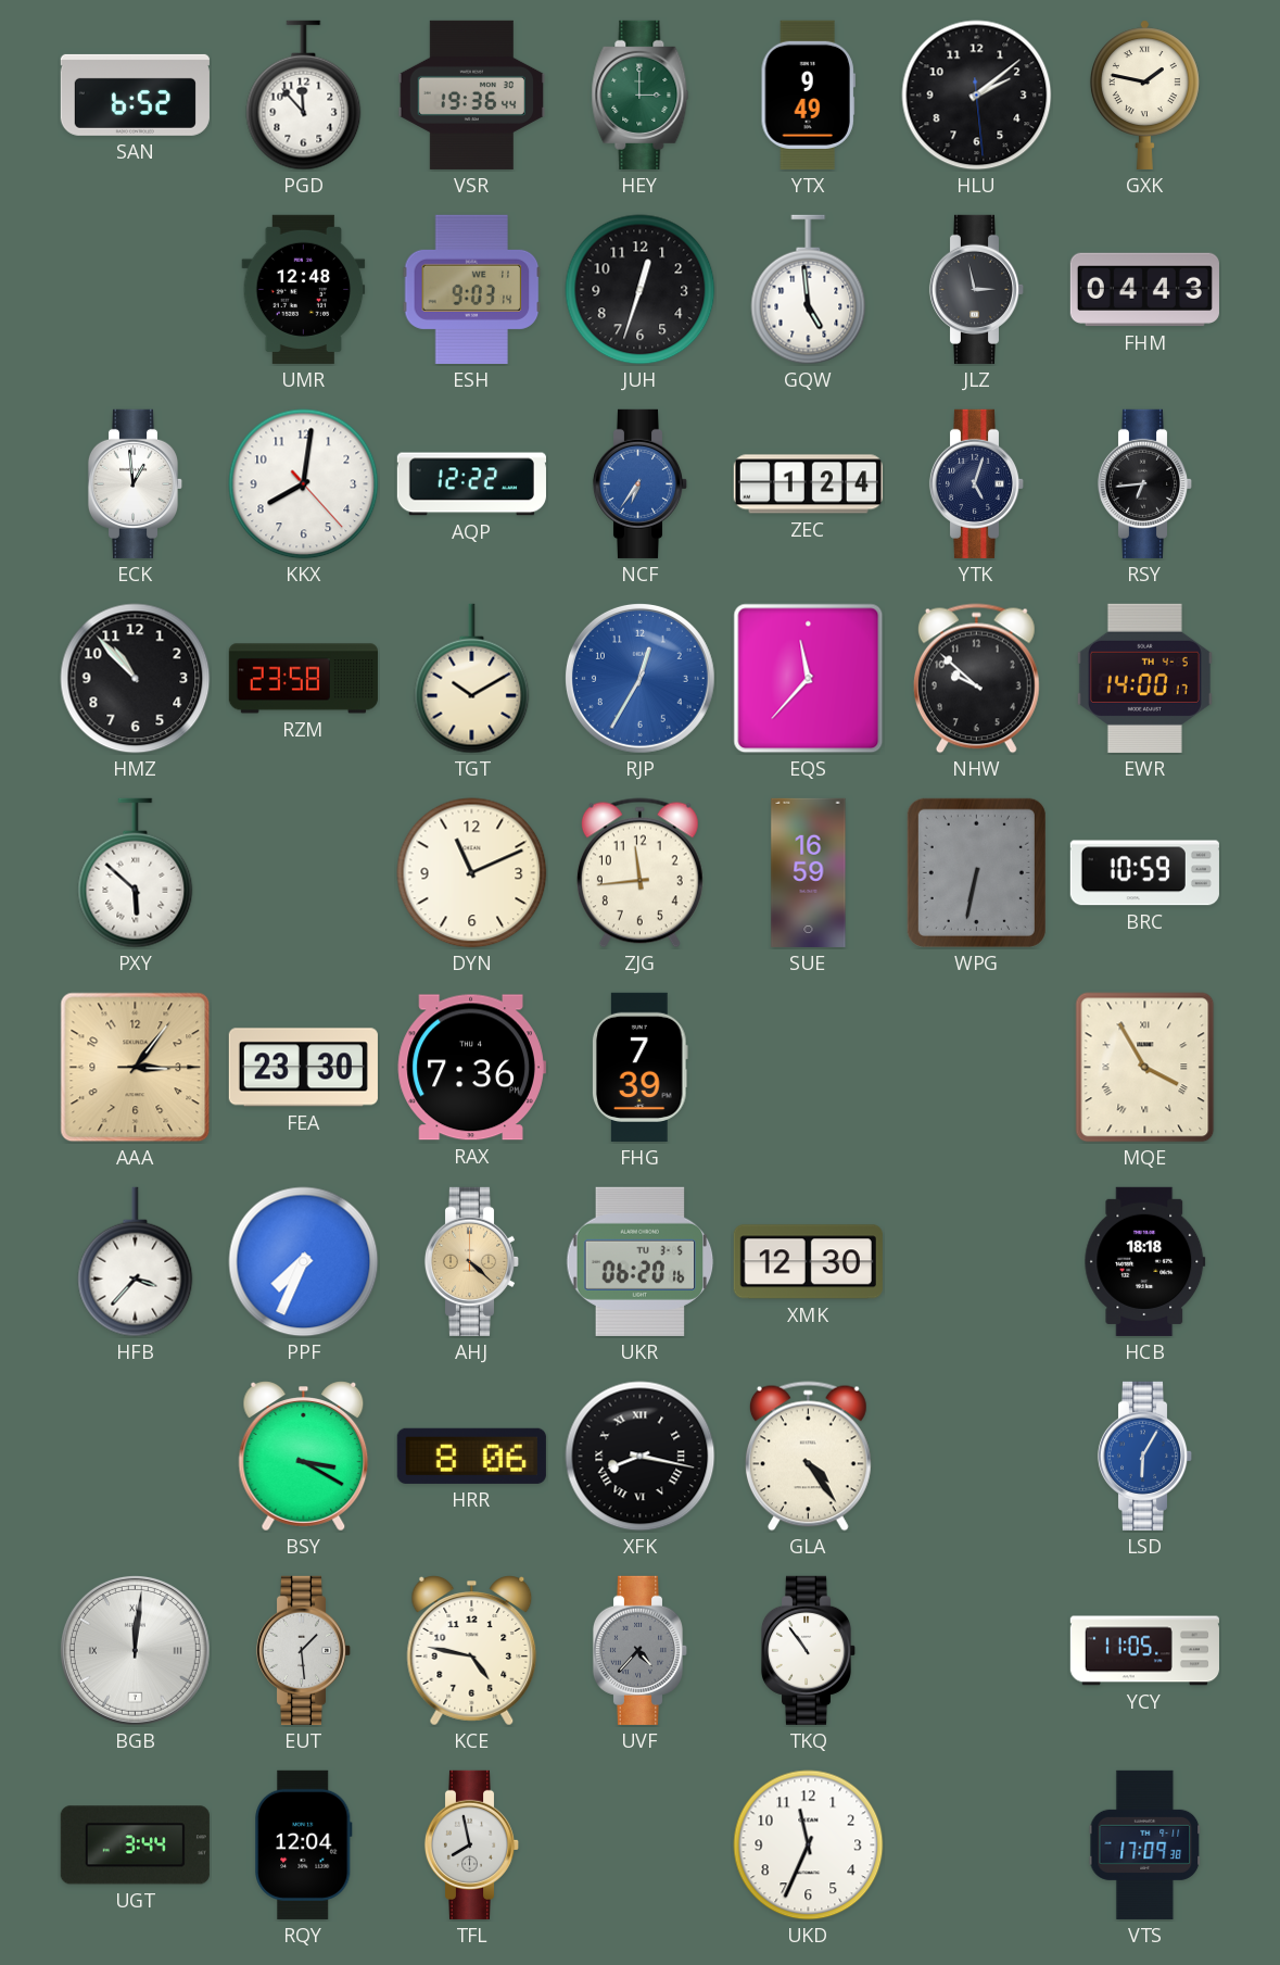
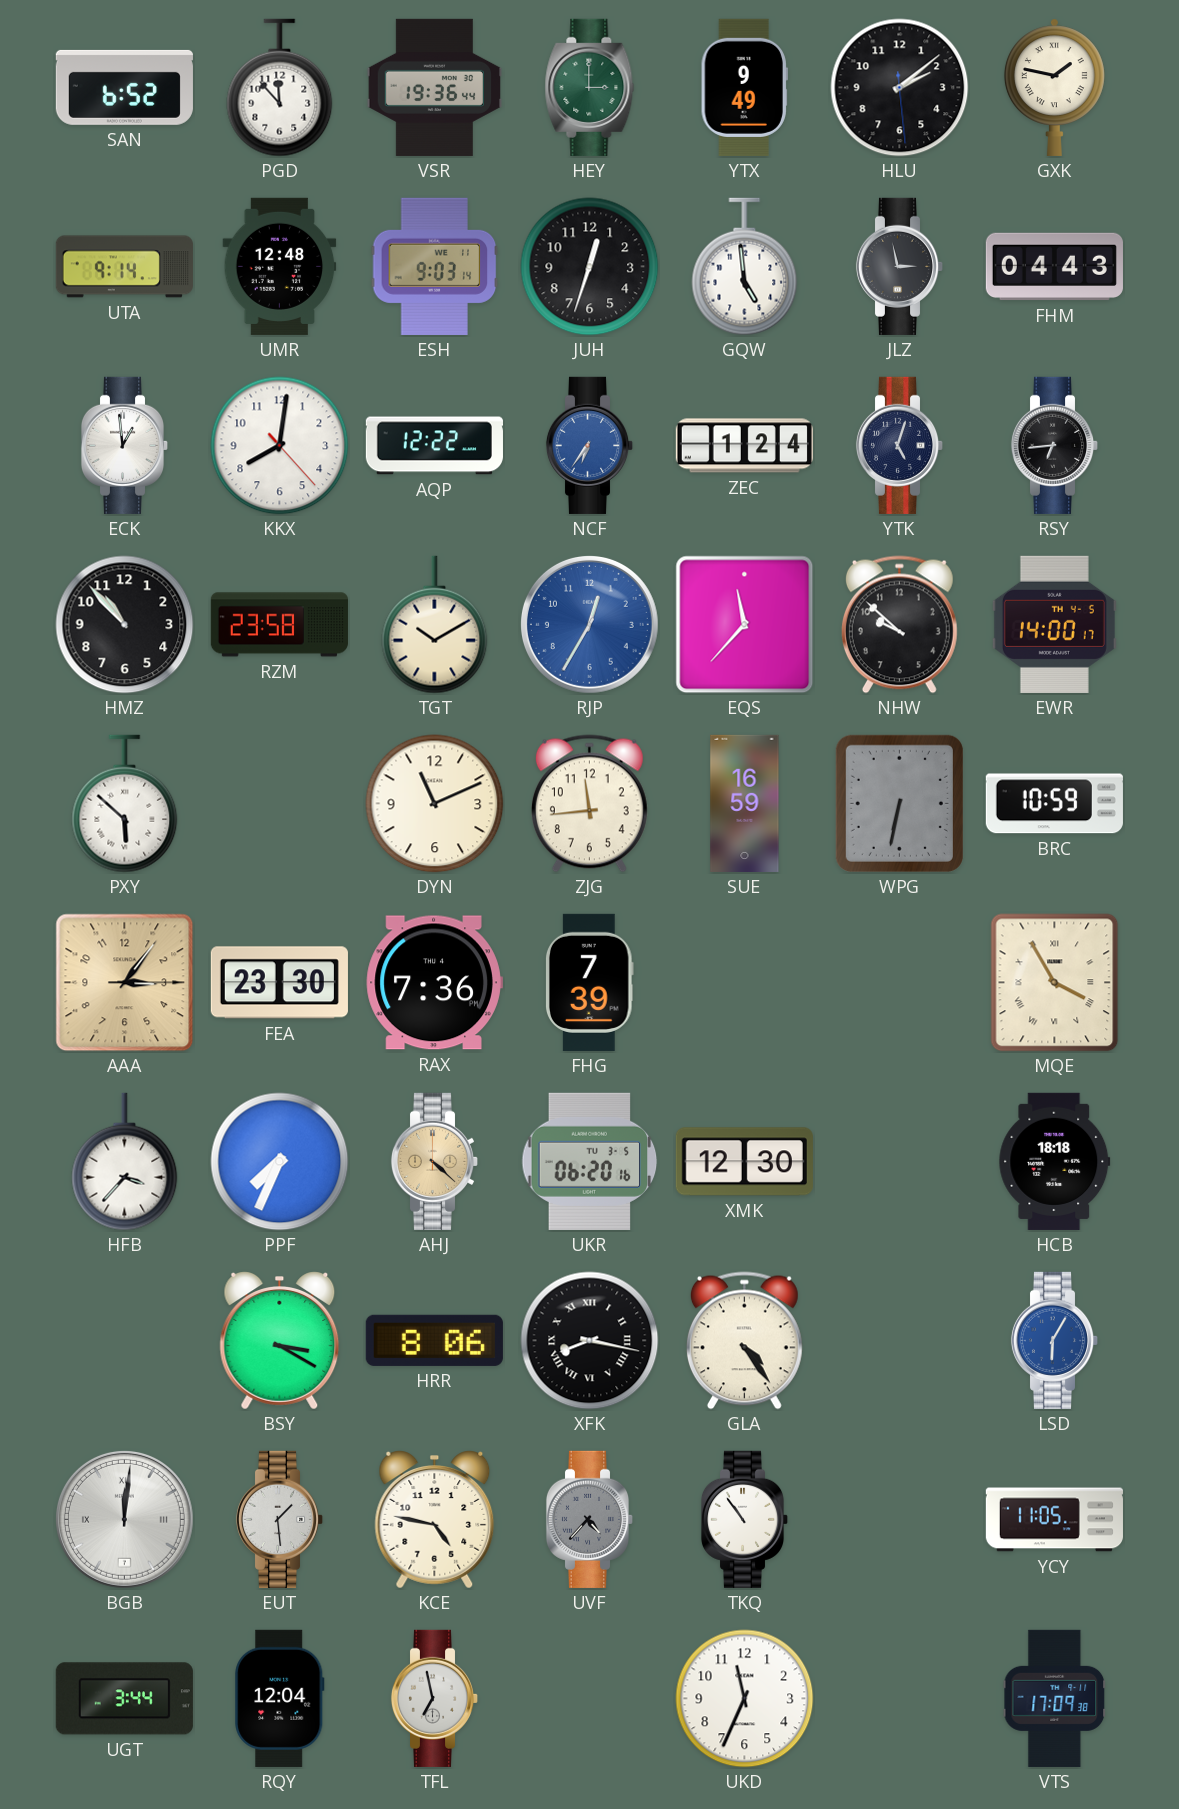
UTA: none -> 9:14 (124, 267)
TFL: 7:58 -> 6:58 (435, 1698)
